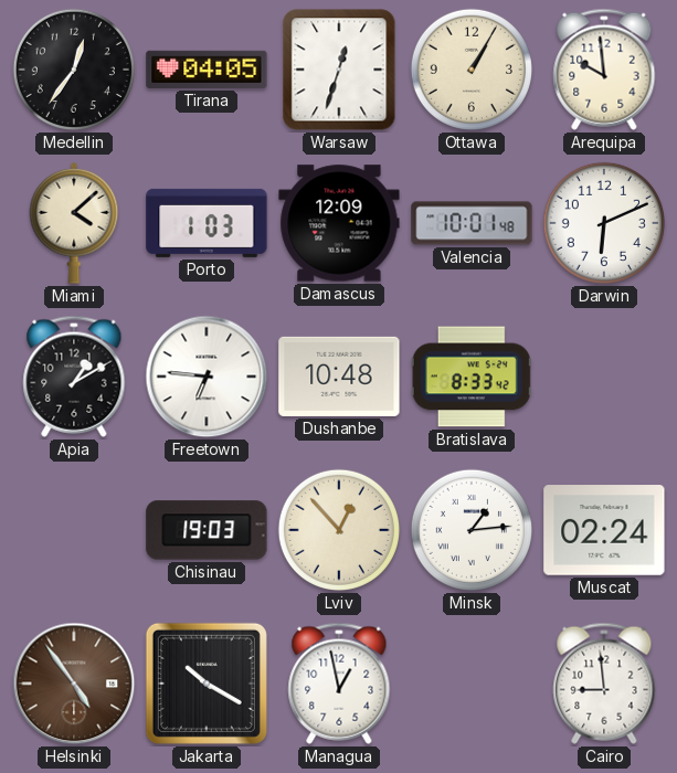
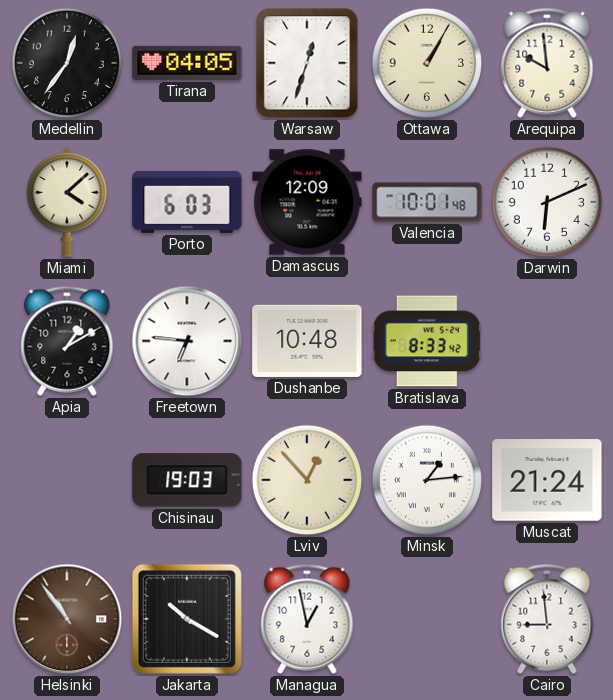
Porto: 1:03 -> 6:03 (187, 202)
Muscat: 02:24 -> 21:24 (547, 480)
Helsinki: 4:54 -> 10:54 (67, 619)
